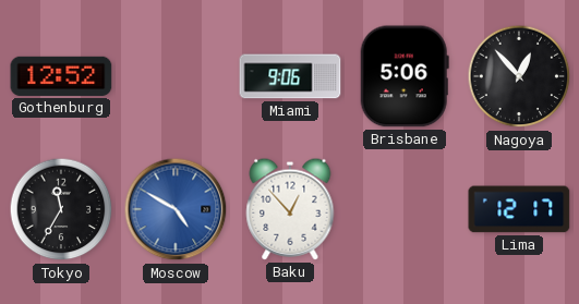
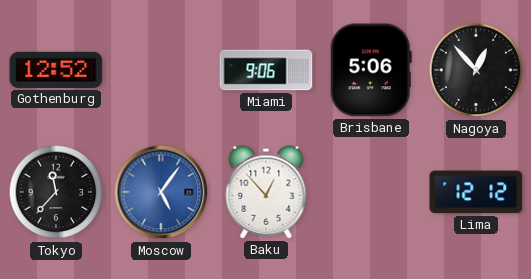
Tokyo: 11:35 -> 11:37 (56, 192)
Moscow: 4:50 -> 5:06 (161, 192)
Lima: 12:17 -> 12:12 (476, 192)
